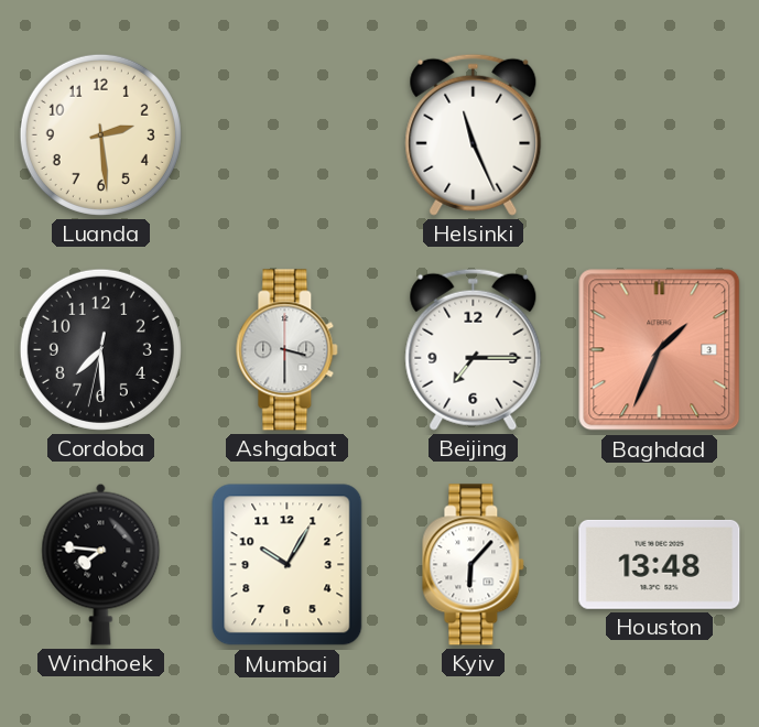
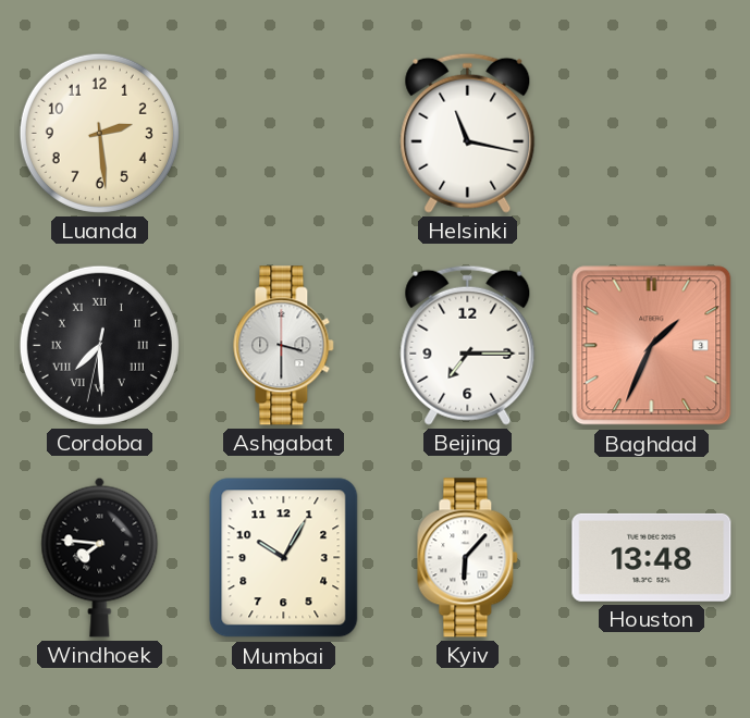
Helsinki: 11:26 -> 11:17 (468, 133)
Cordoba numerals: Arabic -> Roman (99, 345)
